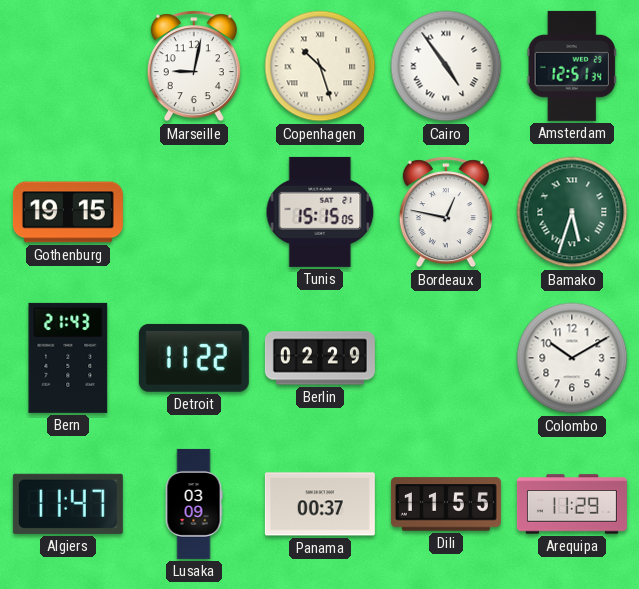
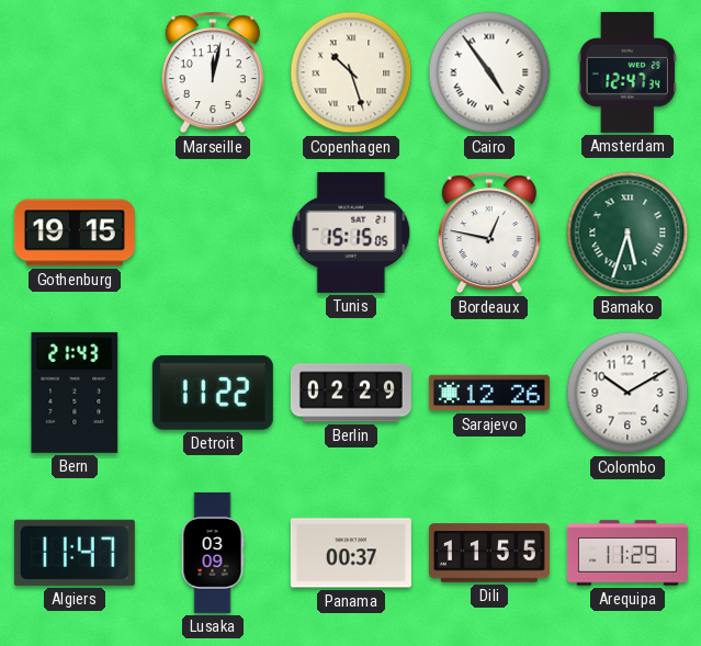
Marseille: 9:02 -> 12:02 (213, 72)
Amsterdam: 12:51 -> 12:47 (627, 72)
Sarajevo: none -> 12:26 (489, 393)
